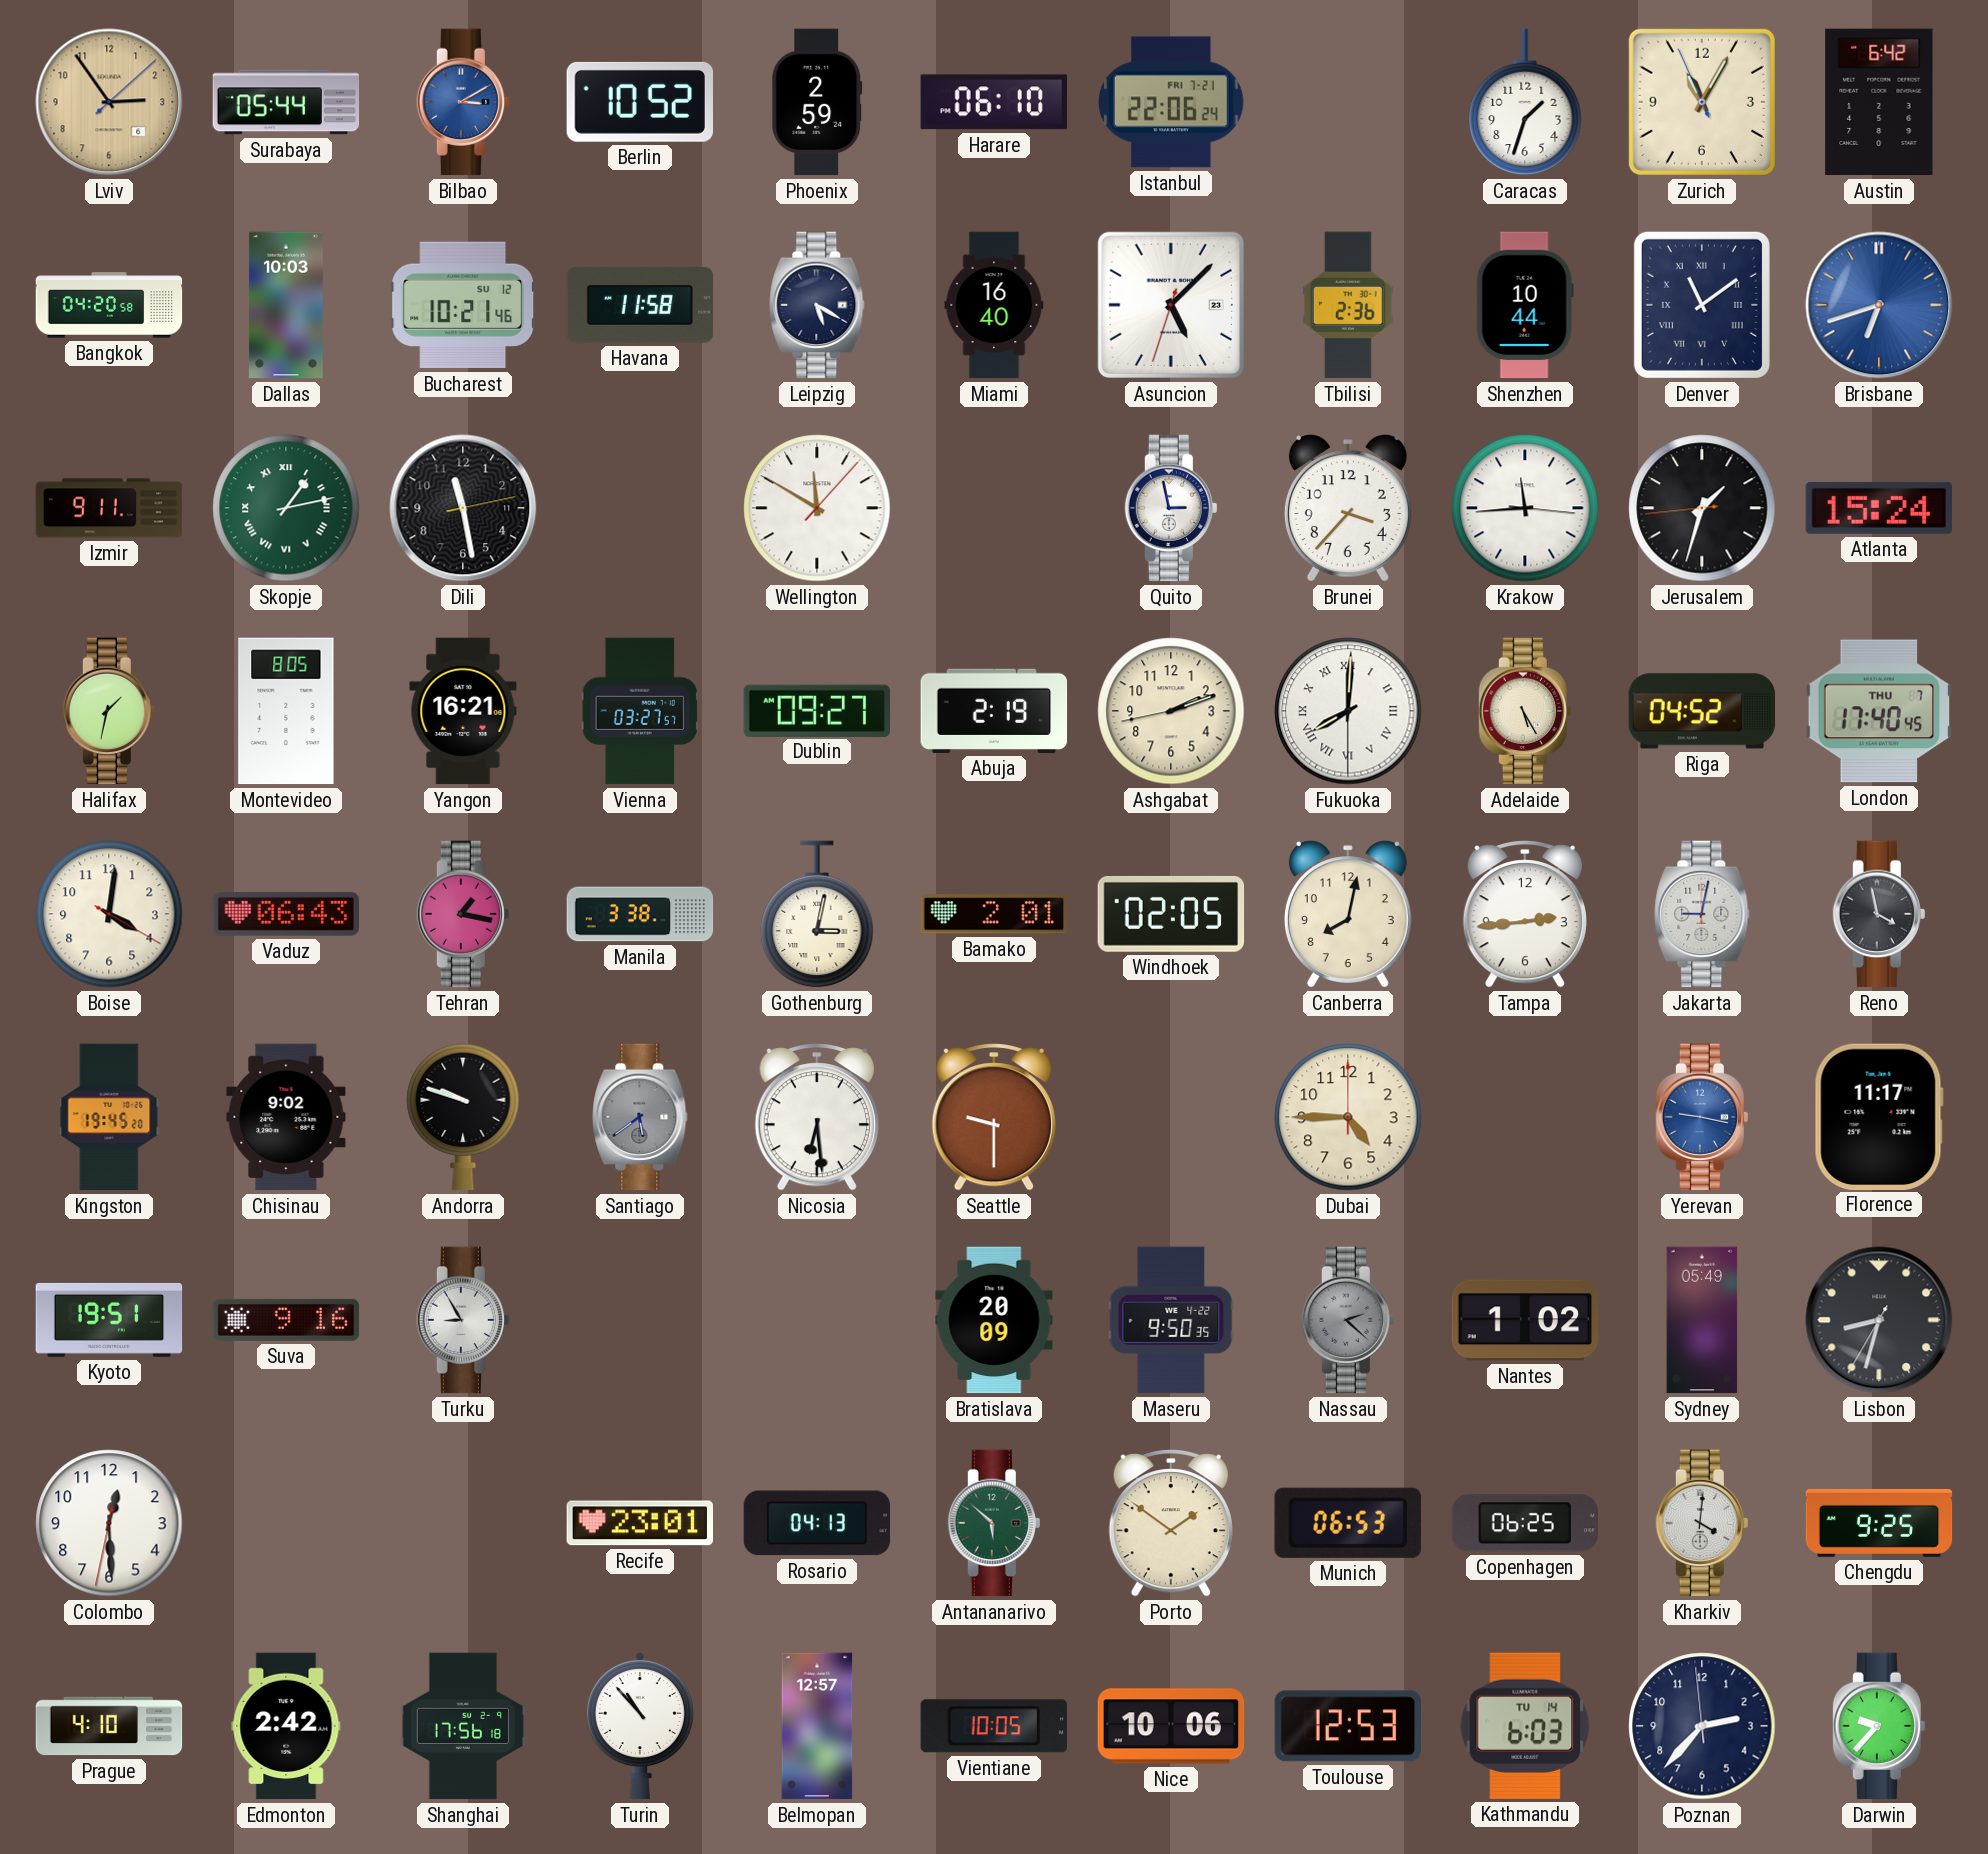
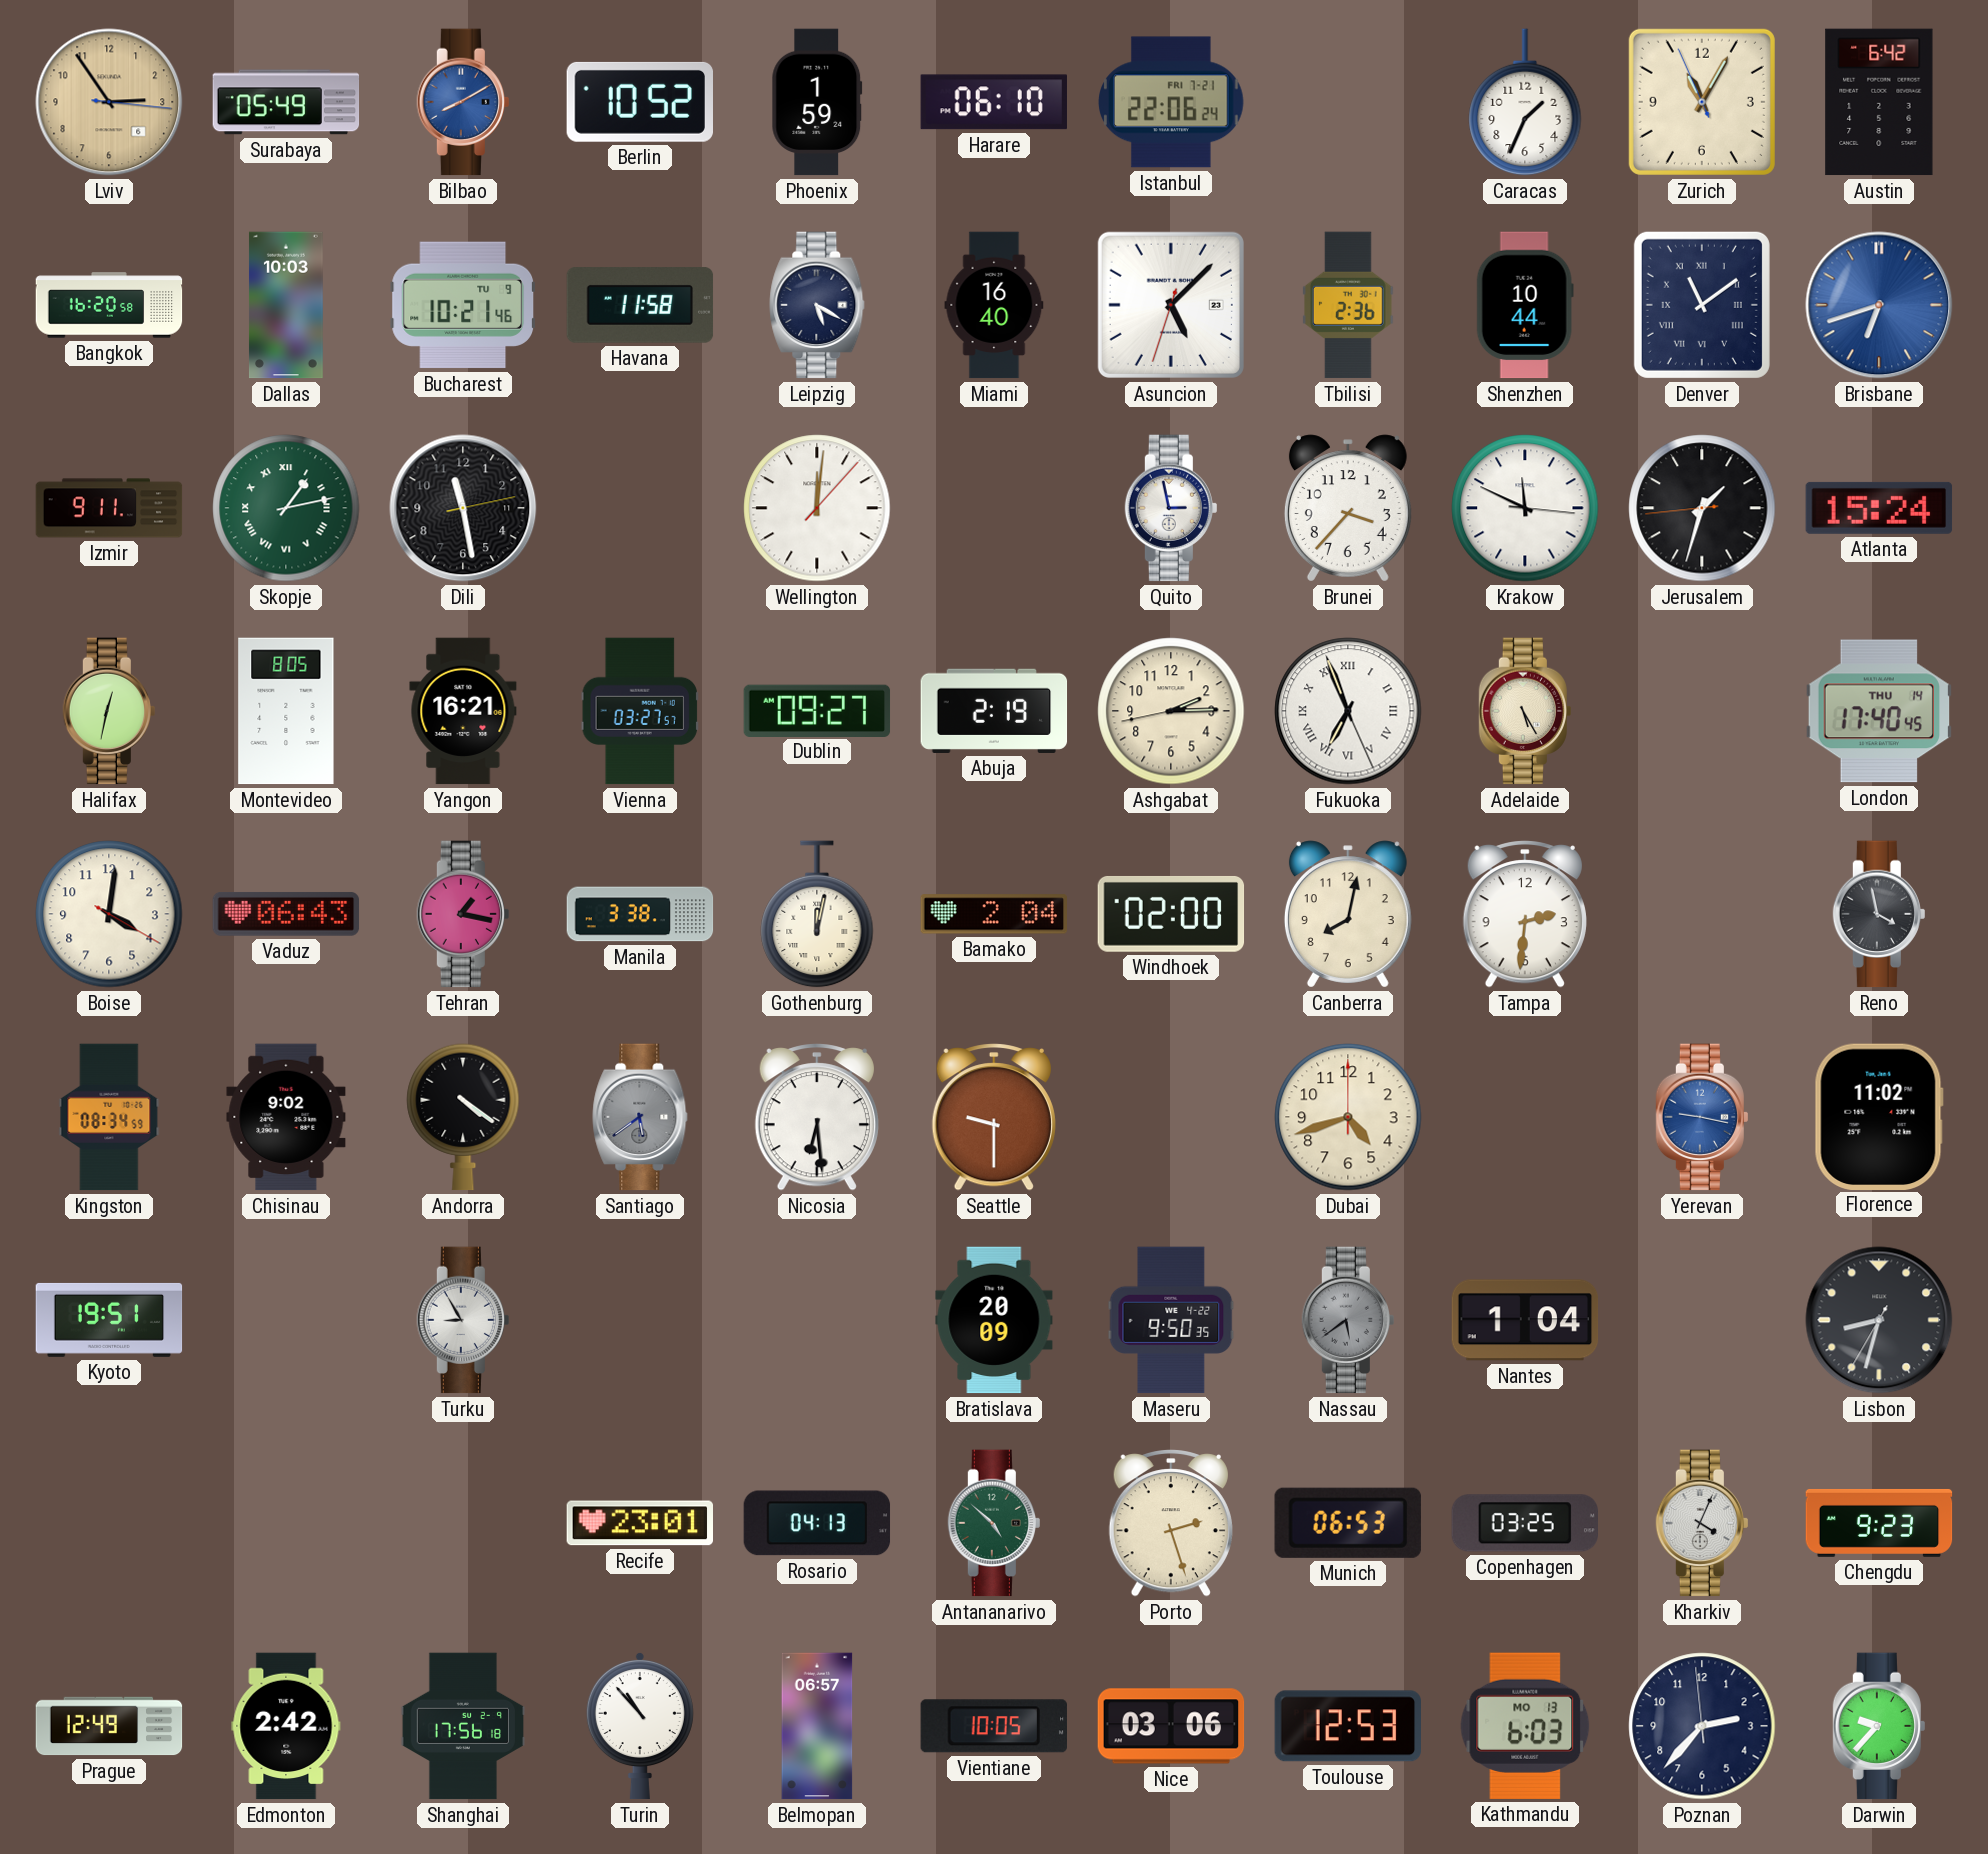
Lviv: 2:54:08 -> 2:54:16 (109, 102)
Surabaya: 05:44 -> 05:49 (286, 102)
Bilbao: 3:10 -> 8:10 (463, 102)
Phoenix: 2:59 -> 1:59 (817, 102)
Caracas: 1:33 -> 1:34 (1525, 102)
Bangkok: 04:20 -> 16:20 (109, 305)
Bucharest date: SU 12 -> TU 9 (462, 305)
Wellington: 11:50 -> 12:01 (817, 508)
Krakow: 11:44 -> 11:49 (1525, 508)
Halifax: 1:32 -> 12:32 (109, 711)
Ashgabat: 2:11 -> 2:14 (1171, 711)
Fukuoka: 8:00 -> 6:56 (1348, 711)
Riga: 04:52 -> none (1702, 711)
London date: THU 7 -> THU 14 (1878, 711)
Gothenburg: 3:02 -> 12:02 (817, 914)
Bamako: 2:01 -> 2:04 (994, 914)
Windhoek: 02:05 -> 02:00 (1171, 914)
Tampa: 2:44 -> 2:31 (1525, 915)
Jakarta: 9:02 -> none (1702, 914)
Kingston: 19:45 -> 08:34 (109, 1117)
Andorra: 9:48 -> 4:21 (463, 1117)
Dubai: 4:45 -> 4:42 (1348, 1117)
Florence: 11:17 -> 11:02 (1879, 1116)
Suva: 9:16 -> none (286, 1320)
Nassau: 2:22 -> 5:39 (1348, 1320)
Nantes: 1:02 -> 1:04 (1525, 1320)
Sydney: 05:49 -> none (1702, 1320)
Colombo: 12:29 -> none (109, 1523)
Antananarivo: 5:52 -> 4:52 (994, 1523)
Porto: 1:51 -> 2:27 (1171, 1524)
Copenhagen: 06:25 -> 03:25 (1524, 1523)
Kharkiv: 4:01 -> 4:04 (1702, 1523)
Chengdu: 9:25 -> 9:23 (1879, 1523)
Prague: 4:10 -> 12:49 (109, 1726)
Belmopan: 12:57 -> 06:57 (817, 1726)
Nice: 10:06 -> 03:06 (1171, 1726)
Kathmandu date: TU 14 -> MO 13 (1525, 1726)
